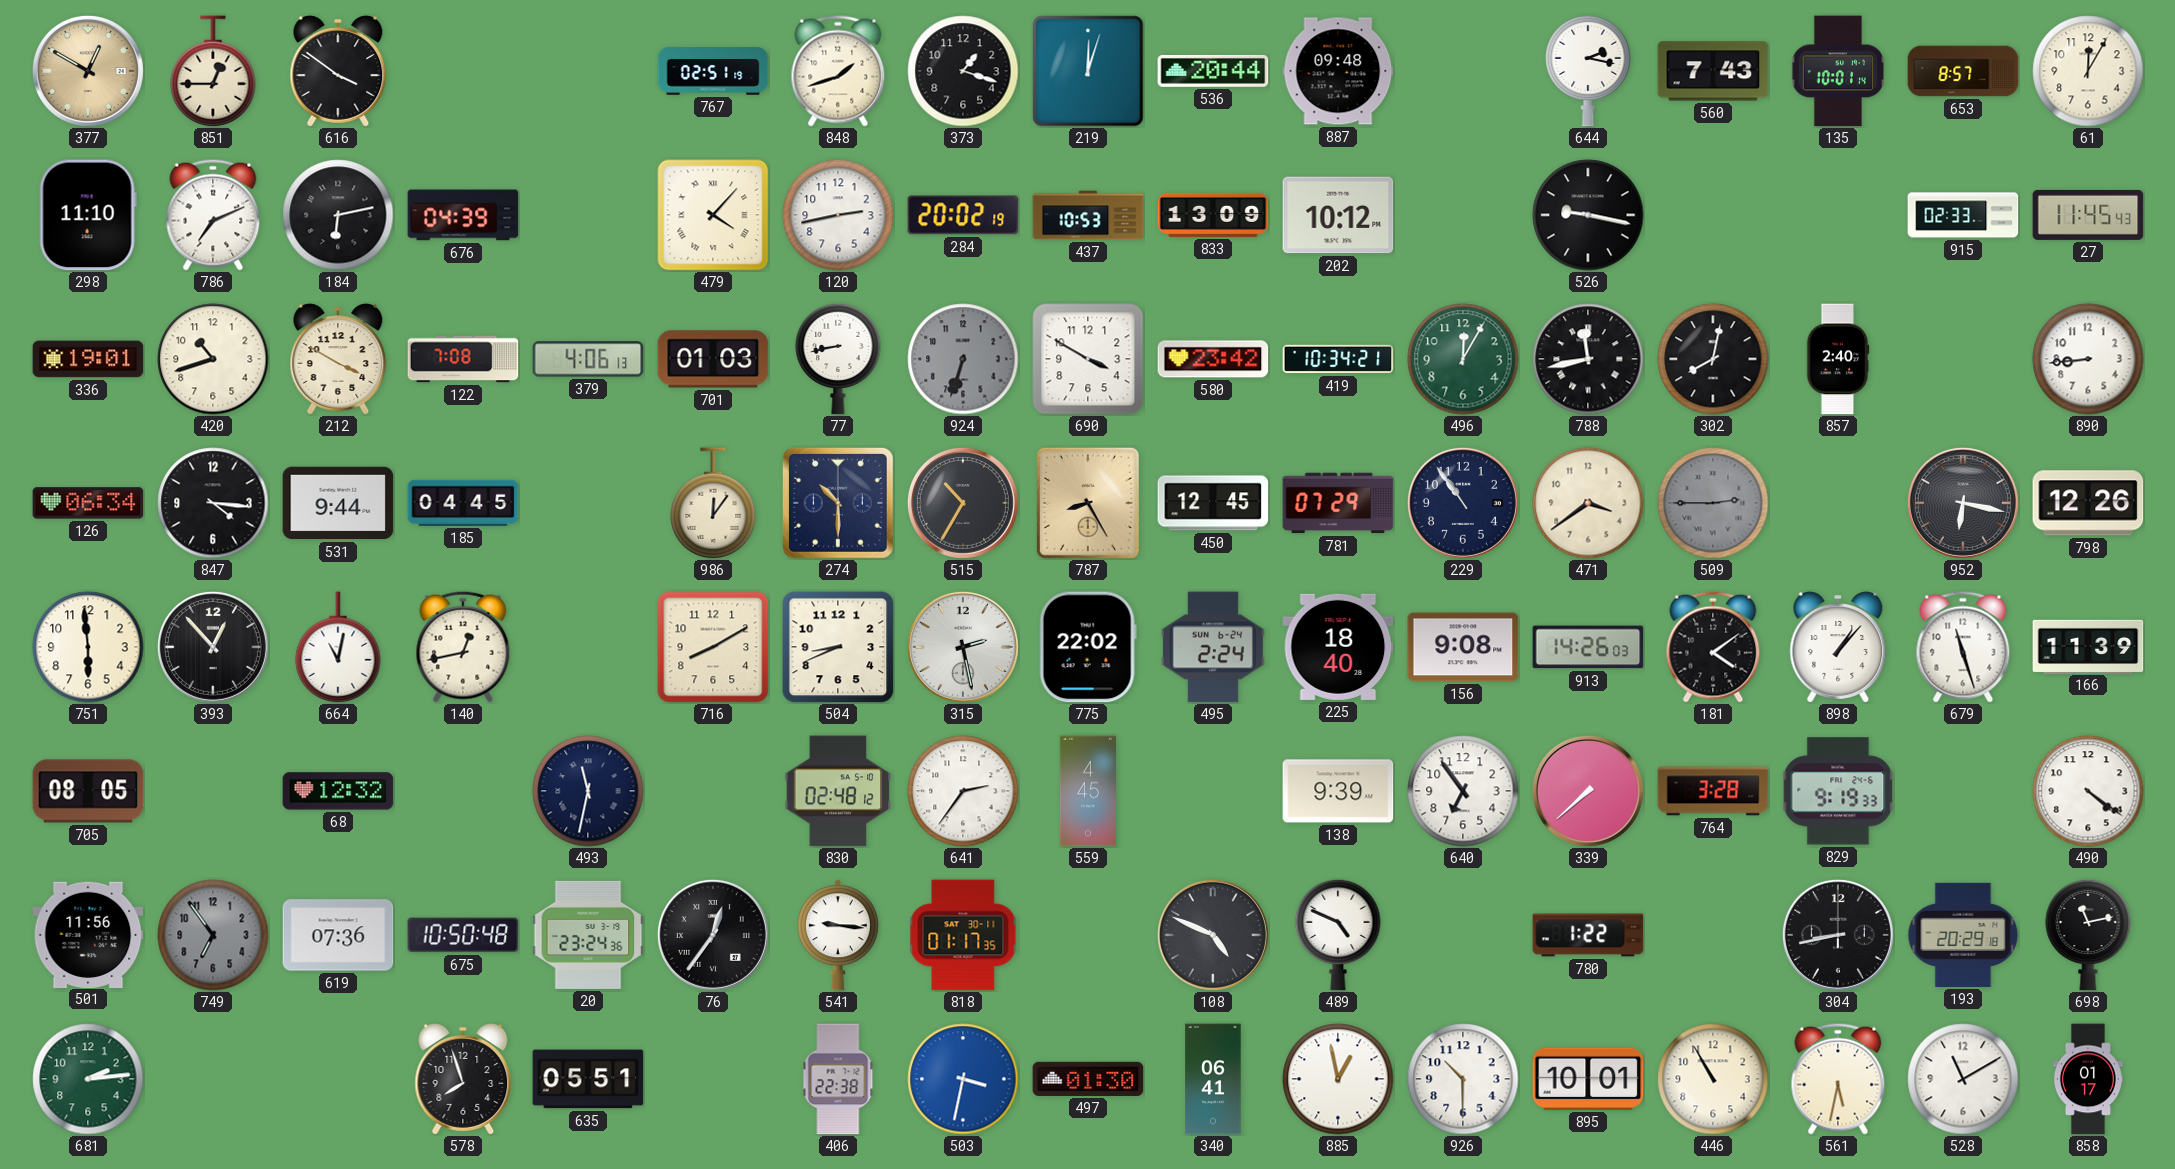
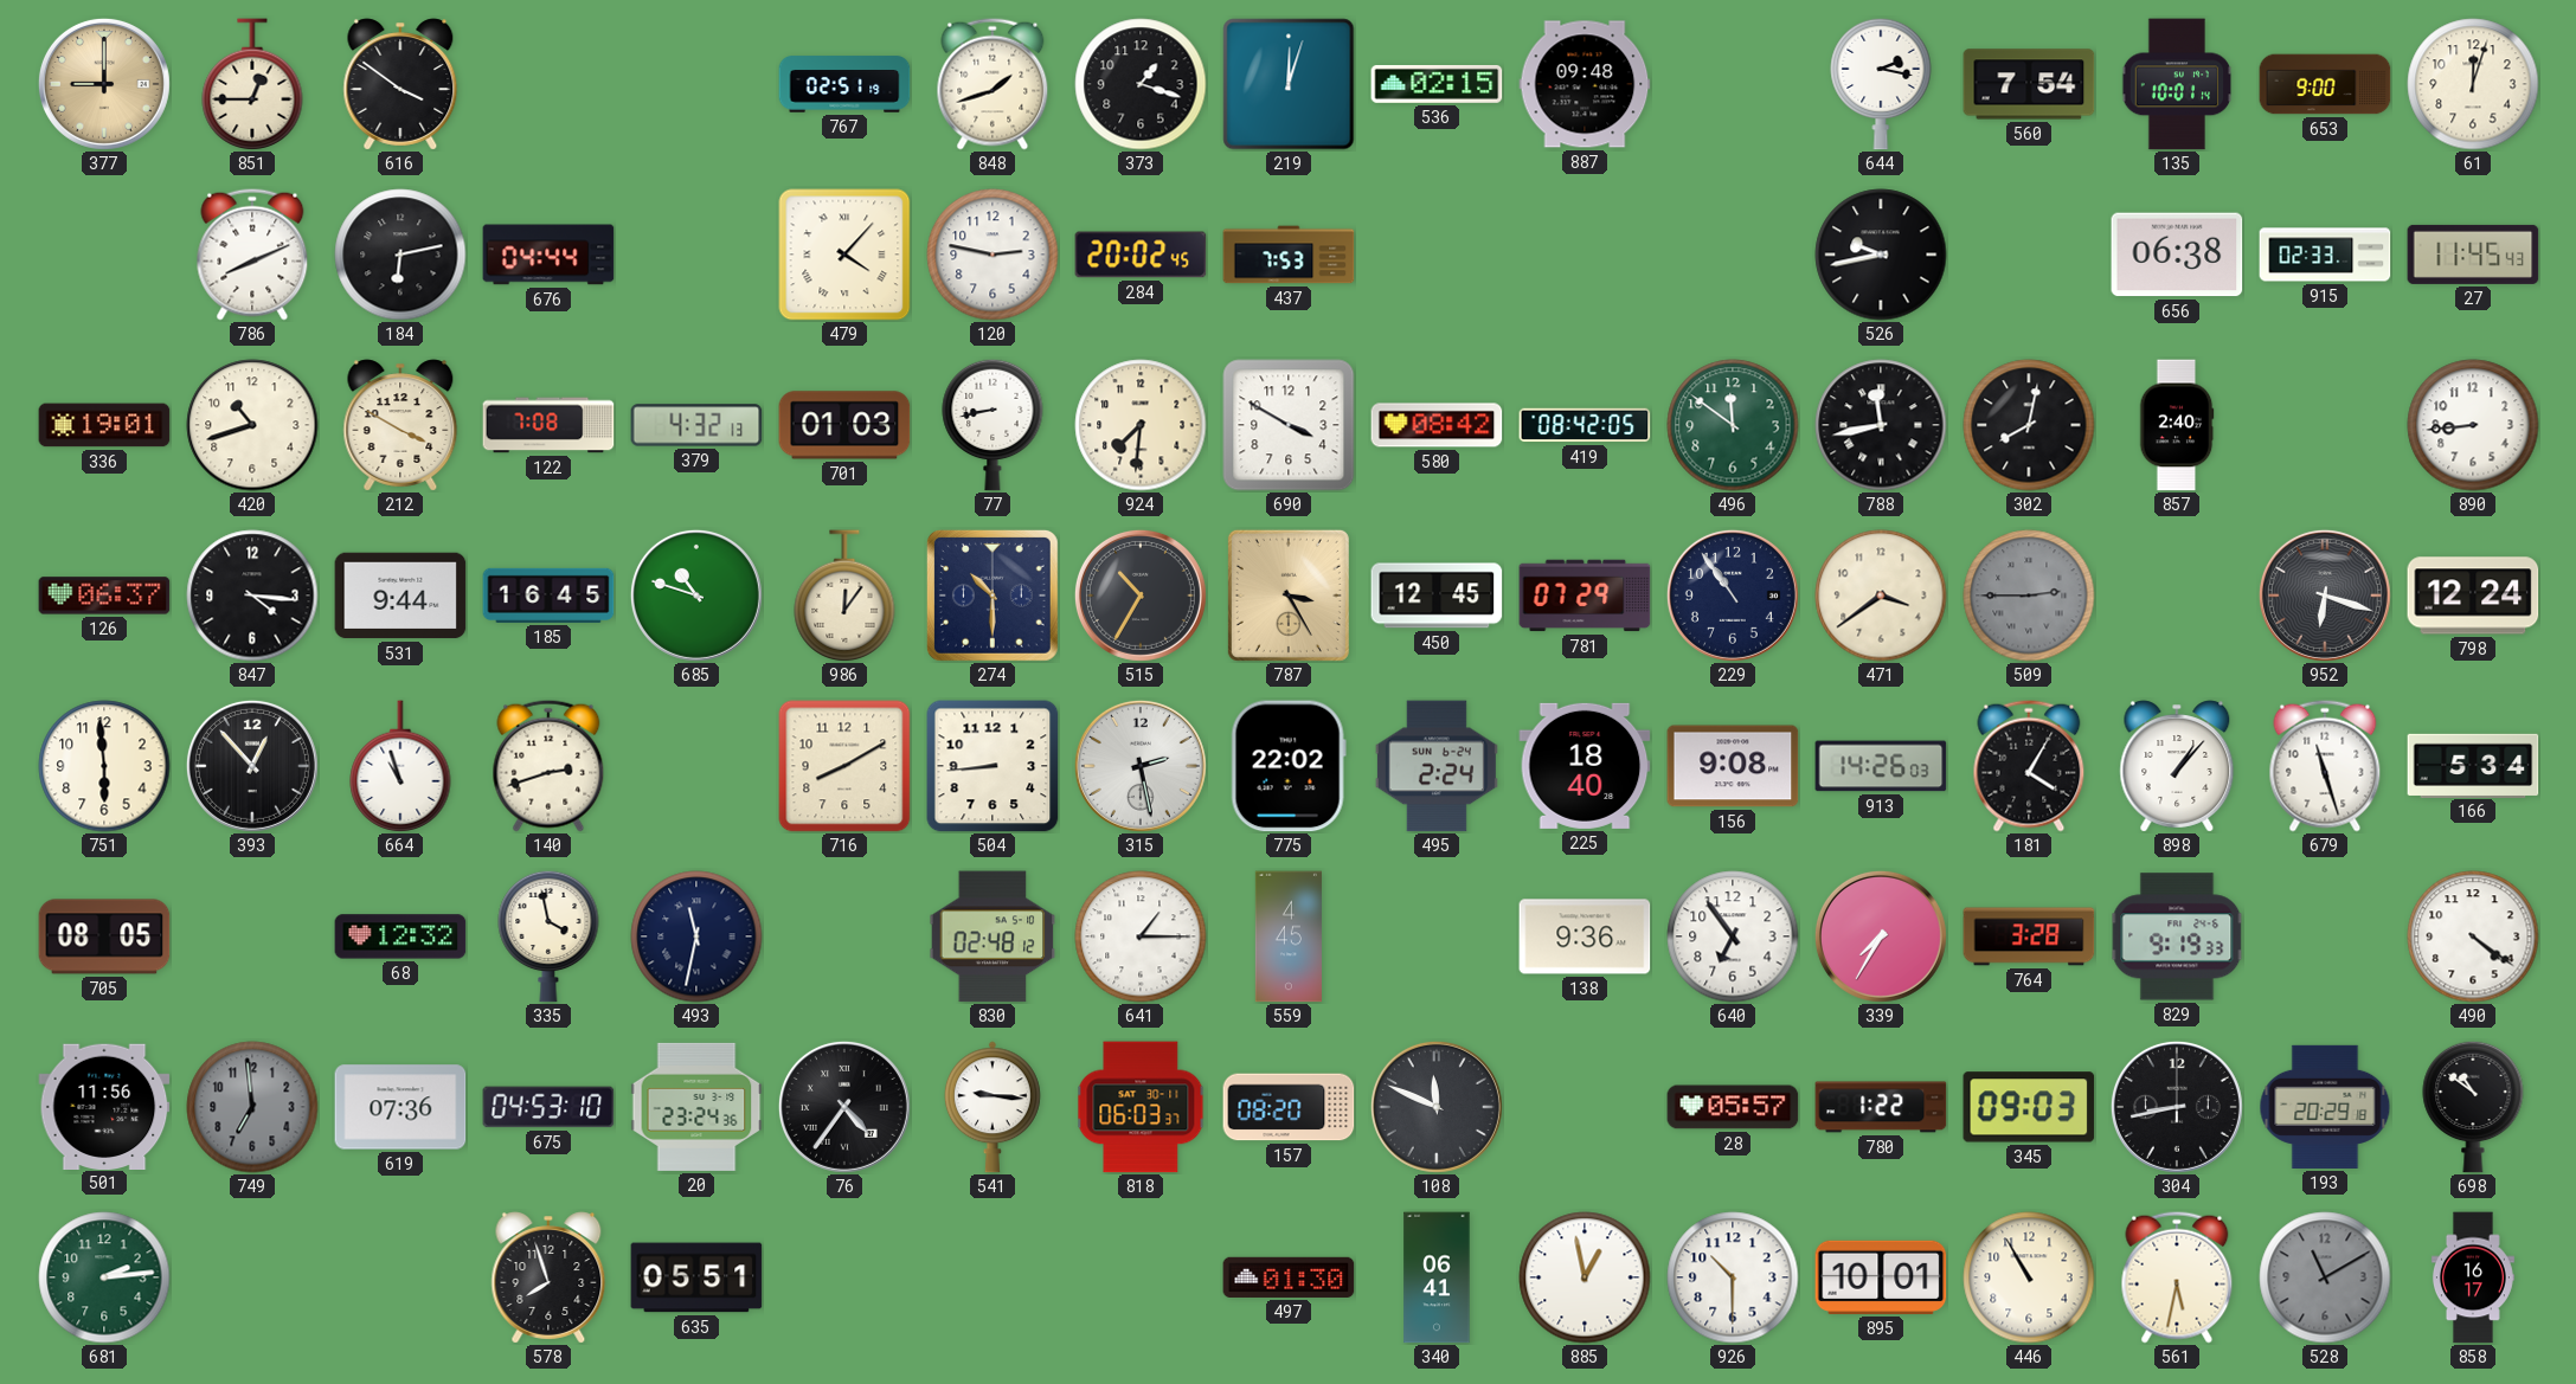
377: 12:50 -> 9:00 (104, 84)
536: 20:44 -> 02:15 (1437, 84)
560: 7:43 -> 7:54 (2029, 84)
653: 8:57 -> 9:00 (2325, 84)
61: 12:05 -> 12:03 (2473, 84)
298: 11:10 -> none (88, 215)
786: 7:11 -> 8:11 (252, 255)
676: 04:39 -> 04:44 (548, 255)
120: 2:43 -> 2:47 (993, 255)
284: 20:02:19 -> 20:02:45 (1141, 255)
437: 10:53 -> 7:53 (1289, 255)
833: 13:09 -> none (1213, 215)
202: 10:12 -> none (1338, 215)
526: 9:17 -> 9:43 (1881, 255)
656: none -> 06:38 (2177, 255)
379: 4:06 -> 4:32 (696, 425)
924: 6:33 -> 7:31 (1141, 425)
924 dial: grey -> cream (1141, 425)
580: 23:42 -> 08:42 (1437, 425)
419: 10:34 -> 08:42 (1585, 425)
496: 12:05 -> 11:51 (1733, 425)
126: 06:34 -> 06:37 (104, 596)
185: 04:45 -> 16:45 (548, 596)
685: none -> 10:48 (696, 596)
787: 8:25 -> 3:25 (1289, 596)
952: 6:17 -> 6:18 (2325, 596)
798: 12:26 -> 12:24 (2473, 596)
664: 11:02 -> 10:57 (400, 766)
140: 12:43 -> 2:42 (548, 766)
504: 8:41 -> 8:44 (993, 766)
181: 4:09 -> 4:05 (2029, 766)
166: 11:39 -> 5:34 (2473, 765)
335: none -> 3:58 (548, 936)
641: 2:36 -> 1:15 (1141, 936)
138: 9:39 -> 9:36 (1585, 936)
339: 7:38 -> 7:35 (1881, 936)
749: 6:54 -> 6:59 (252, 1107)
675: 10:50 -> 04:53 (548, 1107)
76: 12:36 -> 4:36 (844, 1107)
818: 01:17 -> 06:03 (1141, 1107)
157: none -> 08:20 (1289, 1107)
108: 4:49 -> 11:49 (1437, 1107)
489: 4:49 -> none (1338, 935)
28: none -> 05:57 (1733, 1107)
345: none -> 09:03 (2029, 1107)
698: 11:13 -> 10:51 (2473, 1107)
406: 22:38 -> none (838, 1079)
503: 3:32 -> none (963, 1079)
528 dial: white -> grey (2325, 1277)
858: 01:17 -> 16:17 (2473, 1277)
